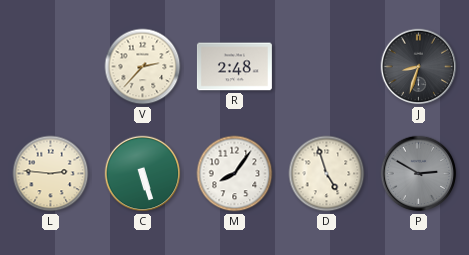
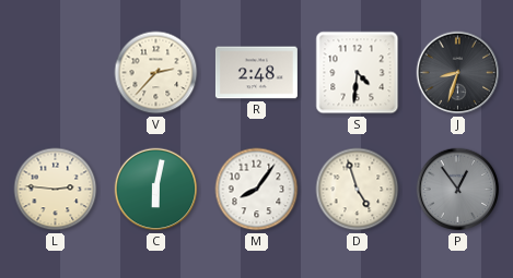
S: none -> 4:31 (358, 73)
C: 5:27 -> 6:02 (156, 190)
P: 2:50 -> 12:54 (458, 190)
